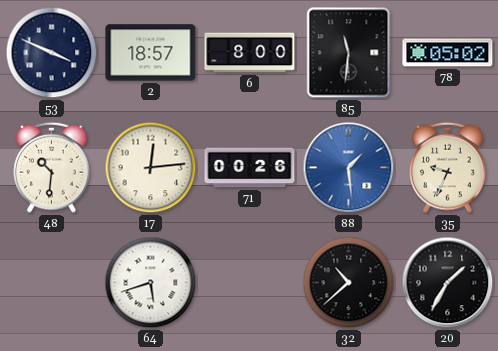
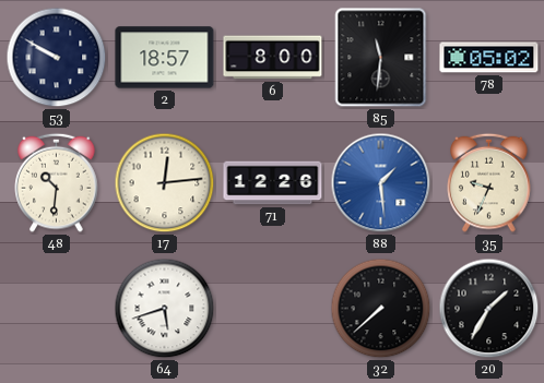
53: 3:49 -> 9:50 (57, 58)
71: 00:26 -> 12:26 (273, 183)
32: 10:38 -> 7:38 (381, 309)
